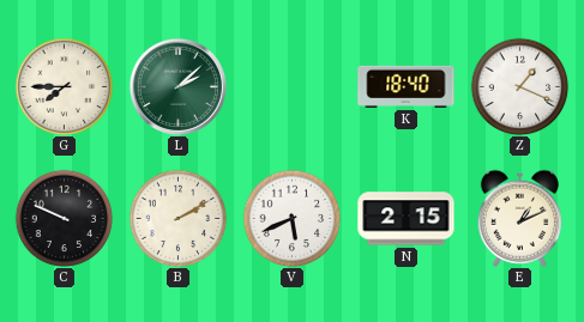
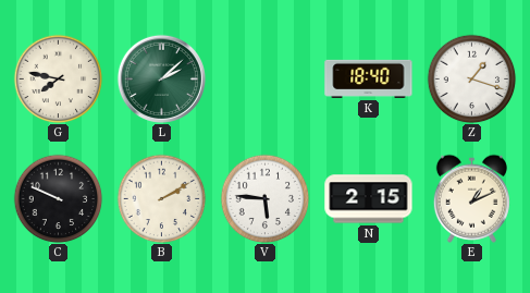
G: 7:45 -> 7:47 (58, 78)
Z: 1:19 -> 1:18 (471, 78)
V: 5:41 -> 5:46 (264, 198)
